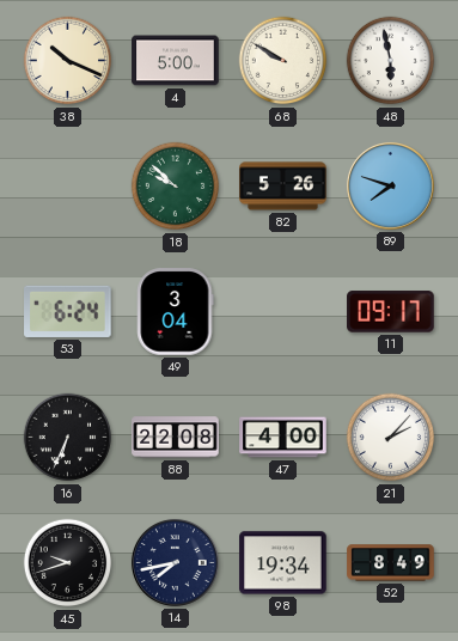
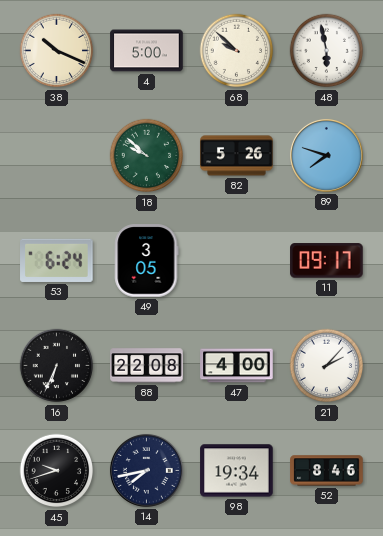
68: 9:50 -> 9:52 (237, 51)
49: 3:04 -> 3:05 (147, 261)
52: 8:49 -> 8:46 (327, 471)
